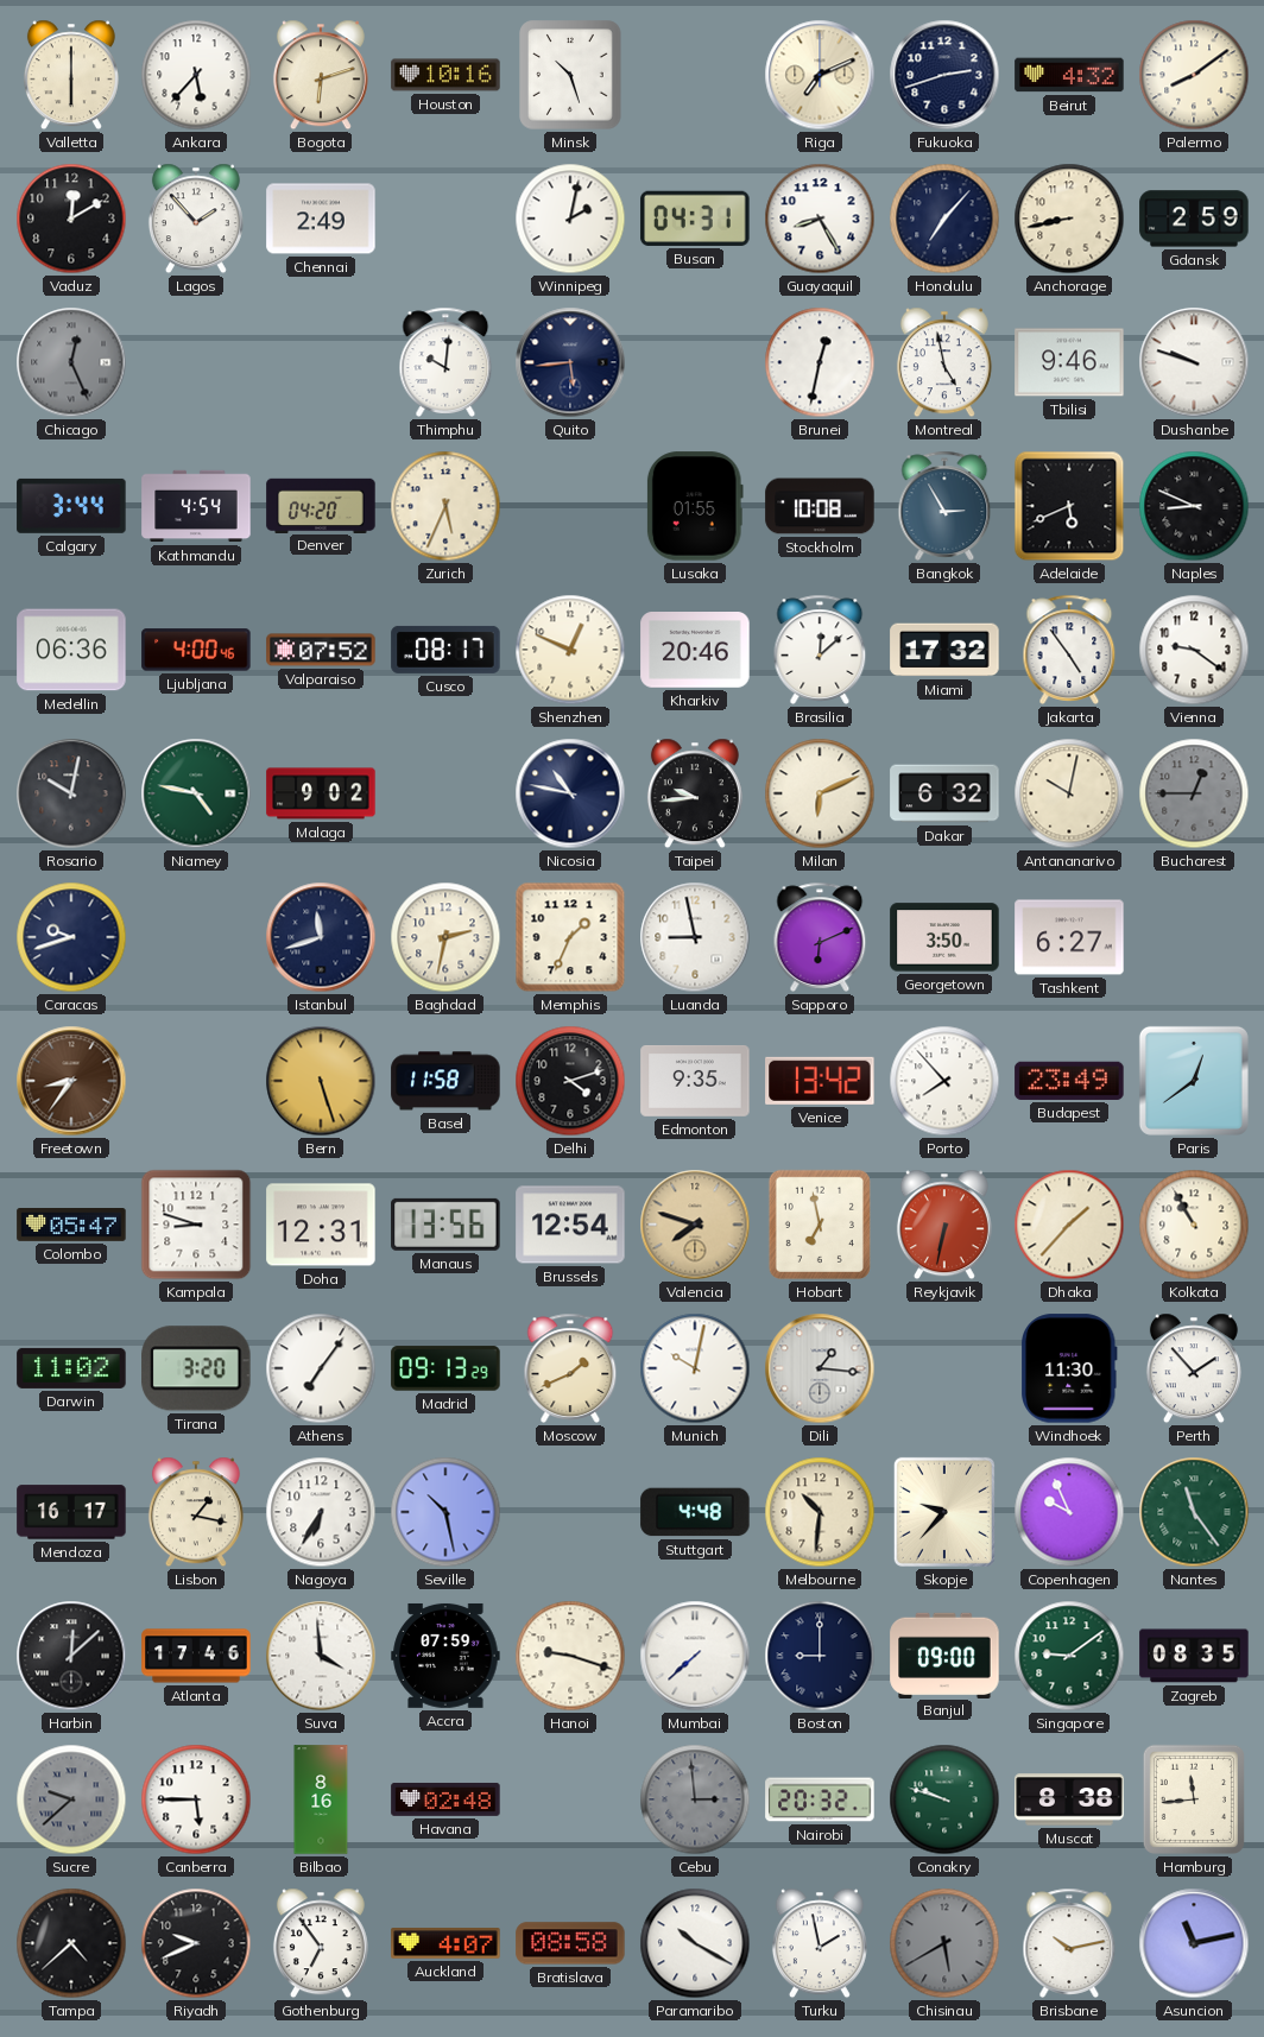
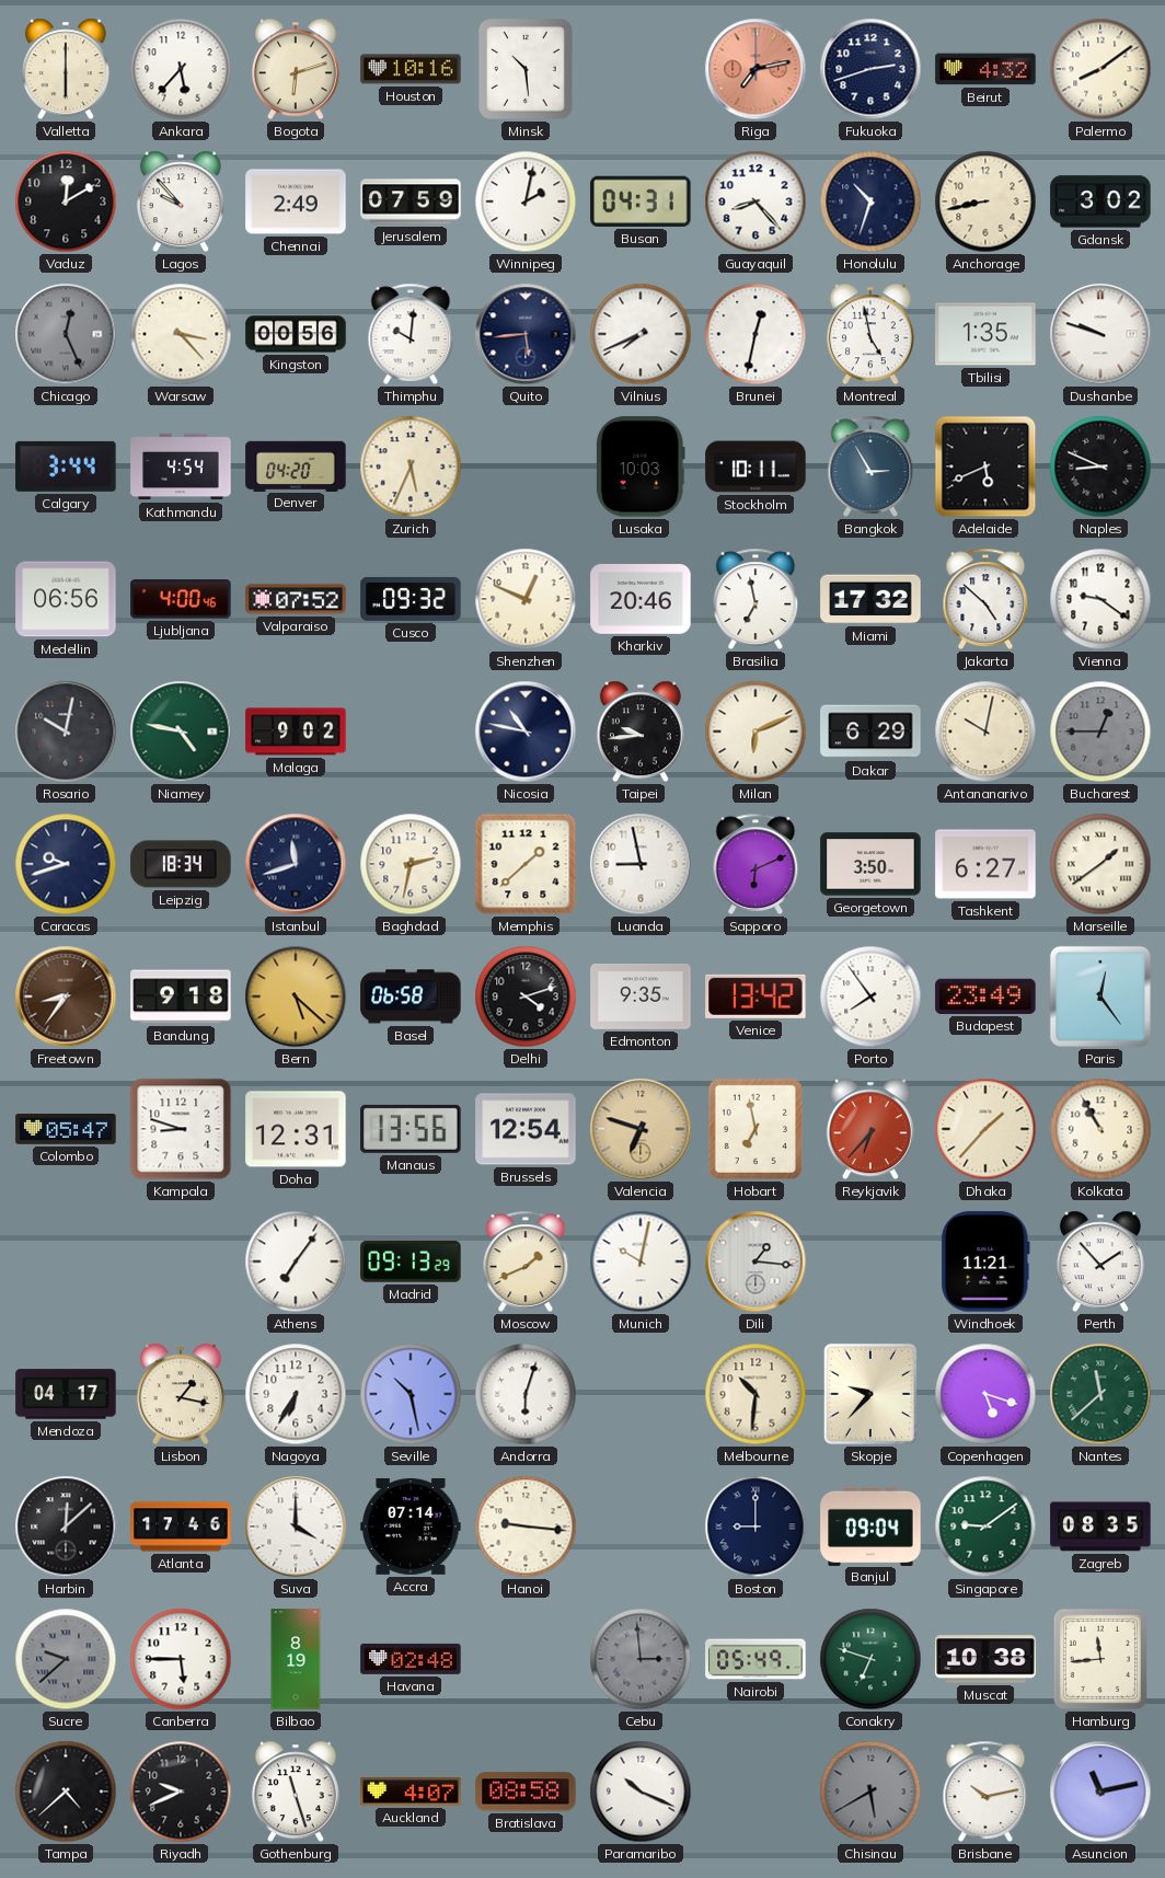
Minsk: 10:27 -> 10:29 (526, 69)
Riga: 7:11 -> 7:13 (755, 69)
Riga dial: cream -> salmon (755, 69)
Lagos: 1:53 -> 9:53 (181, 201)
Jerusalem: none -> 07:59 (411, 201)
Guayaquil: 8:25 -> 8:23 (755, 201)
Honolulu: 7:07 -> 10:33 (870, 201)
Gdansk: 2:59 -> 3:02 (1100, 201)
Warsaw: none -> 3:23 (181, 334)
Kingston: none -> 00:56 (296, 334)
Vilnius: none -> 7:41 (641, 334)
Tbilisi: 9:46 -> 1:35 (985, 334)
Lusaka: 01:55 -> 10:03 (641, 466)
Stockholm: 10:08 -> 10:11 (755, 466)
Medellin: 06:36 -> 06:56 (66, 599)
Cusco: 08:17 -> 09:32 (411, 599)
Brasilia: 12:08 -> 6:58 (755, 599)
Jakarta: 4:54 -> 4:52 (985, 599)
Dakar: 6:32 -> 6:29 (870, 731)
Leipzig: none -> 18:34 (181, 864)
Memphis: 1:34 -> 1:38 (526, 864)
Marseille: none -> 1:39 (1100, 864)
Bandung: none -> 9:18 (181, 996)
Bern: 5:27 -> 5:22 (296, 996)
Basel: 11:58 -> 06:58 (411, 996)
Porto: 7:53 -> 7:54 (870, 996)
Paris: 12:39 -> 12:24 (1100, 996)
Valencia: 7:48 -> 6:48 (641, 1129)
Reykjavik: 6:32 -> 6:37 (870, 1129)
Darwin: 11:02 -> none (71, 1368)
Tirana: 3:20 -> none (196, 1368)
Windhoek: 11:30 -> 11:21 (987, 1261)
Mendoza: 16:17 -> 04:17 (66, 1394)
Andorra: none -> 6:03 (526, 1394)
Stuttgart: 4:48 -> none (695, 1512)
Copenhagen: 9:56 -> 5:18 (985, 1394)
Nantes: 11:24 -> 11:38 (1100, 1394)
Suva: 3:59 -> 4:00 (296, 1526)
Accra: 07:59 -> 07:14 (411, 1526)
Hanoi: 9:18 -> 9:16 (526, 1526)
Mumbai: 7:38 -> none (695, 1656)
Banjul: 09:00 -> 09:04 (870, 1525)
Bilbao: 8:16 -> 8:19 (296, 1659)
Nairobi: 20:32 -> 05:49 (755, 1659)
Conakry: 9:48 -> 6:48 (870, 1659)
Muscat: 8:38 -> 10:38 (985, 1659)
Gothenburg: 6:54 -> 11:27 (296, 1791)
Paramaribo: 10:20 -> 10:19 (641, 1791)
Turku: 1:58 -> none (820, 1943)
